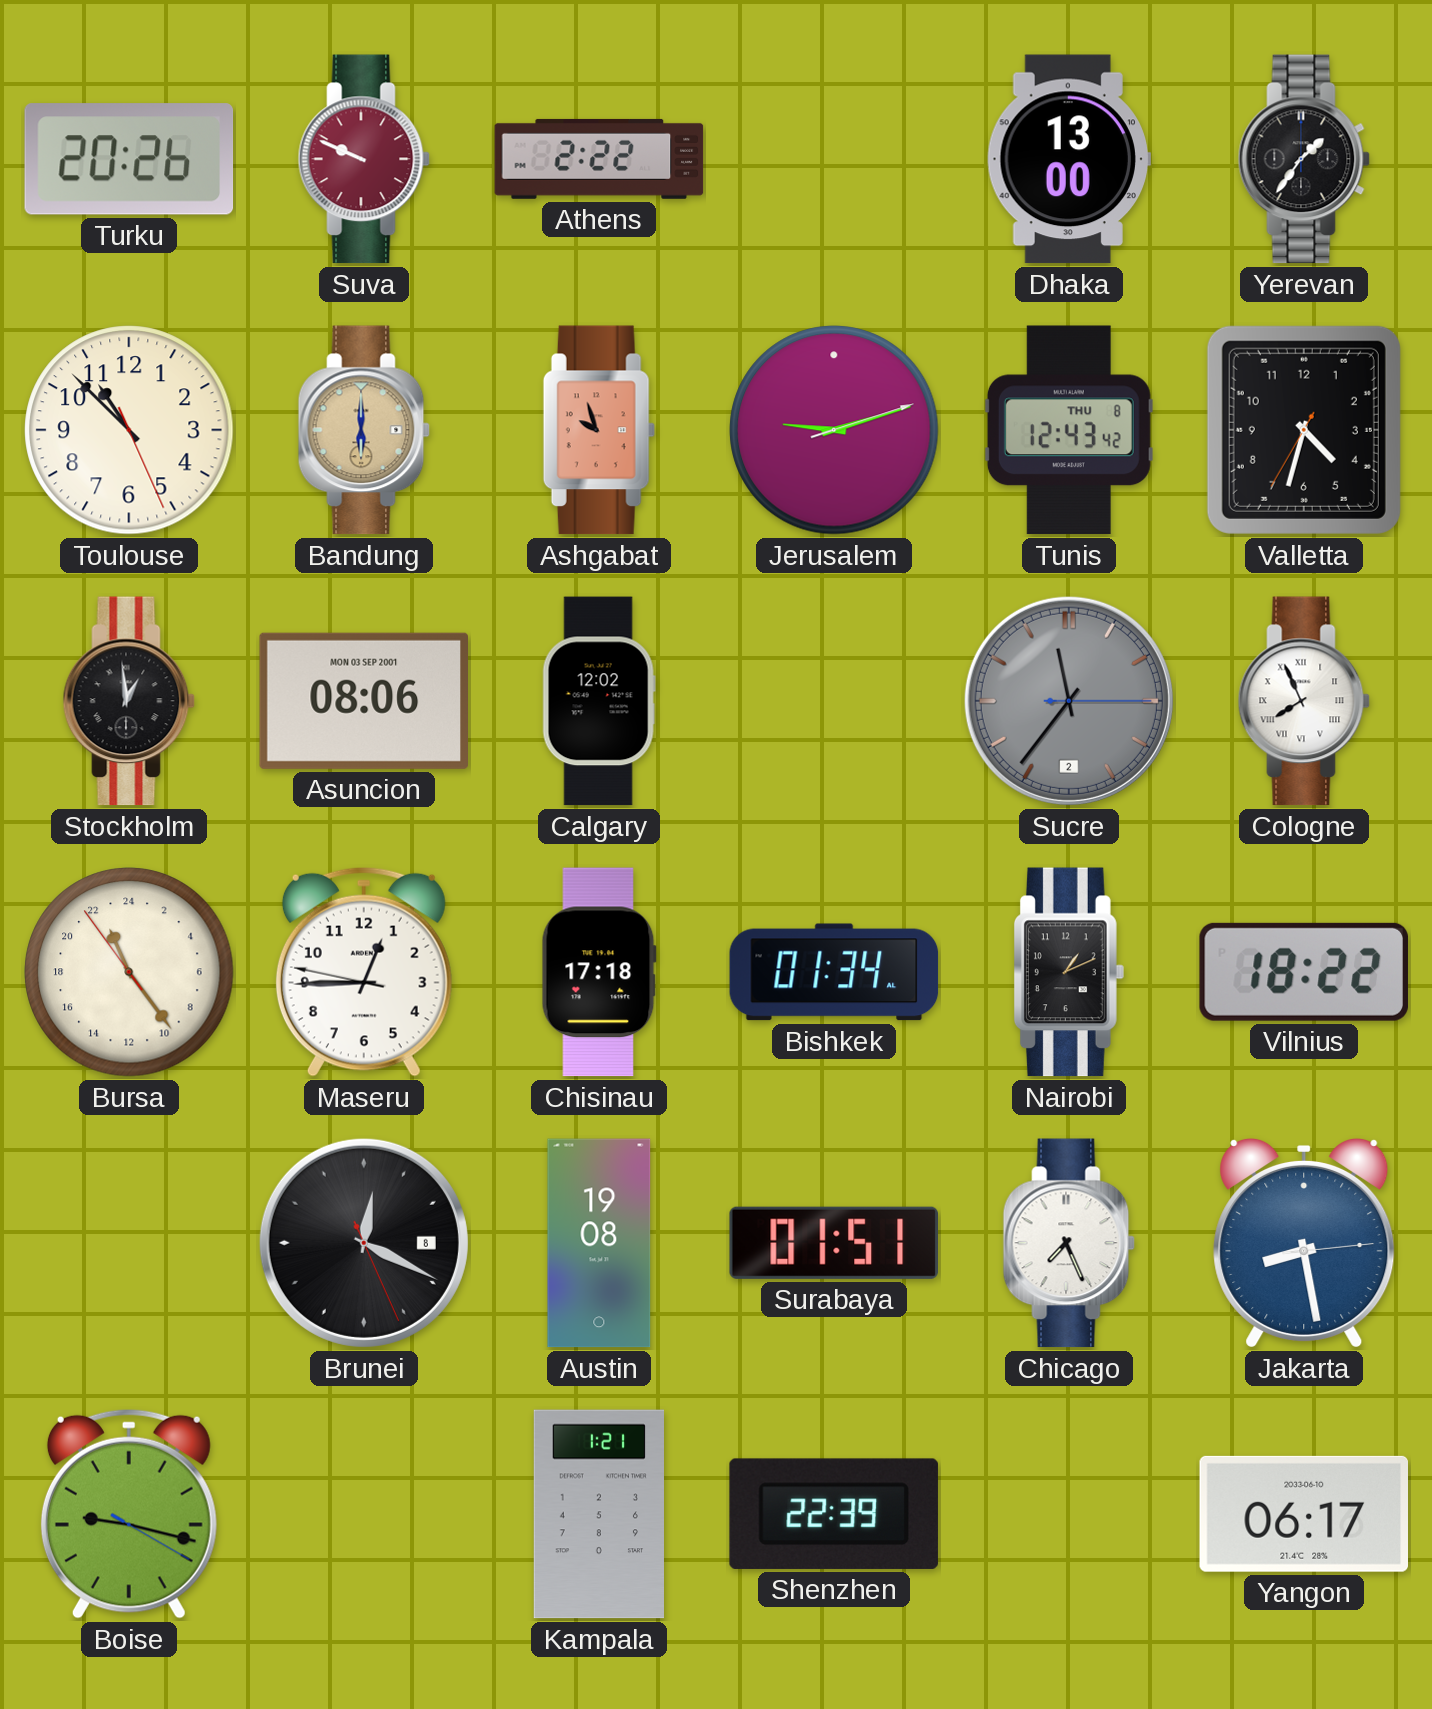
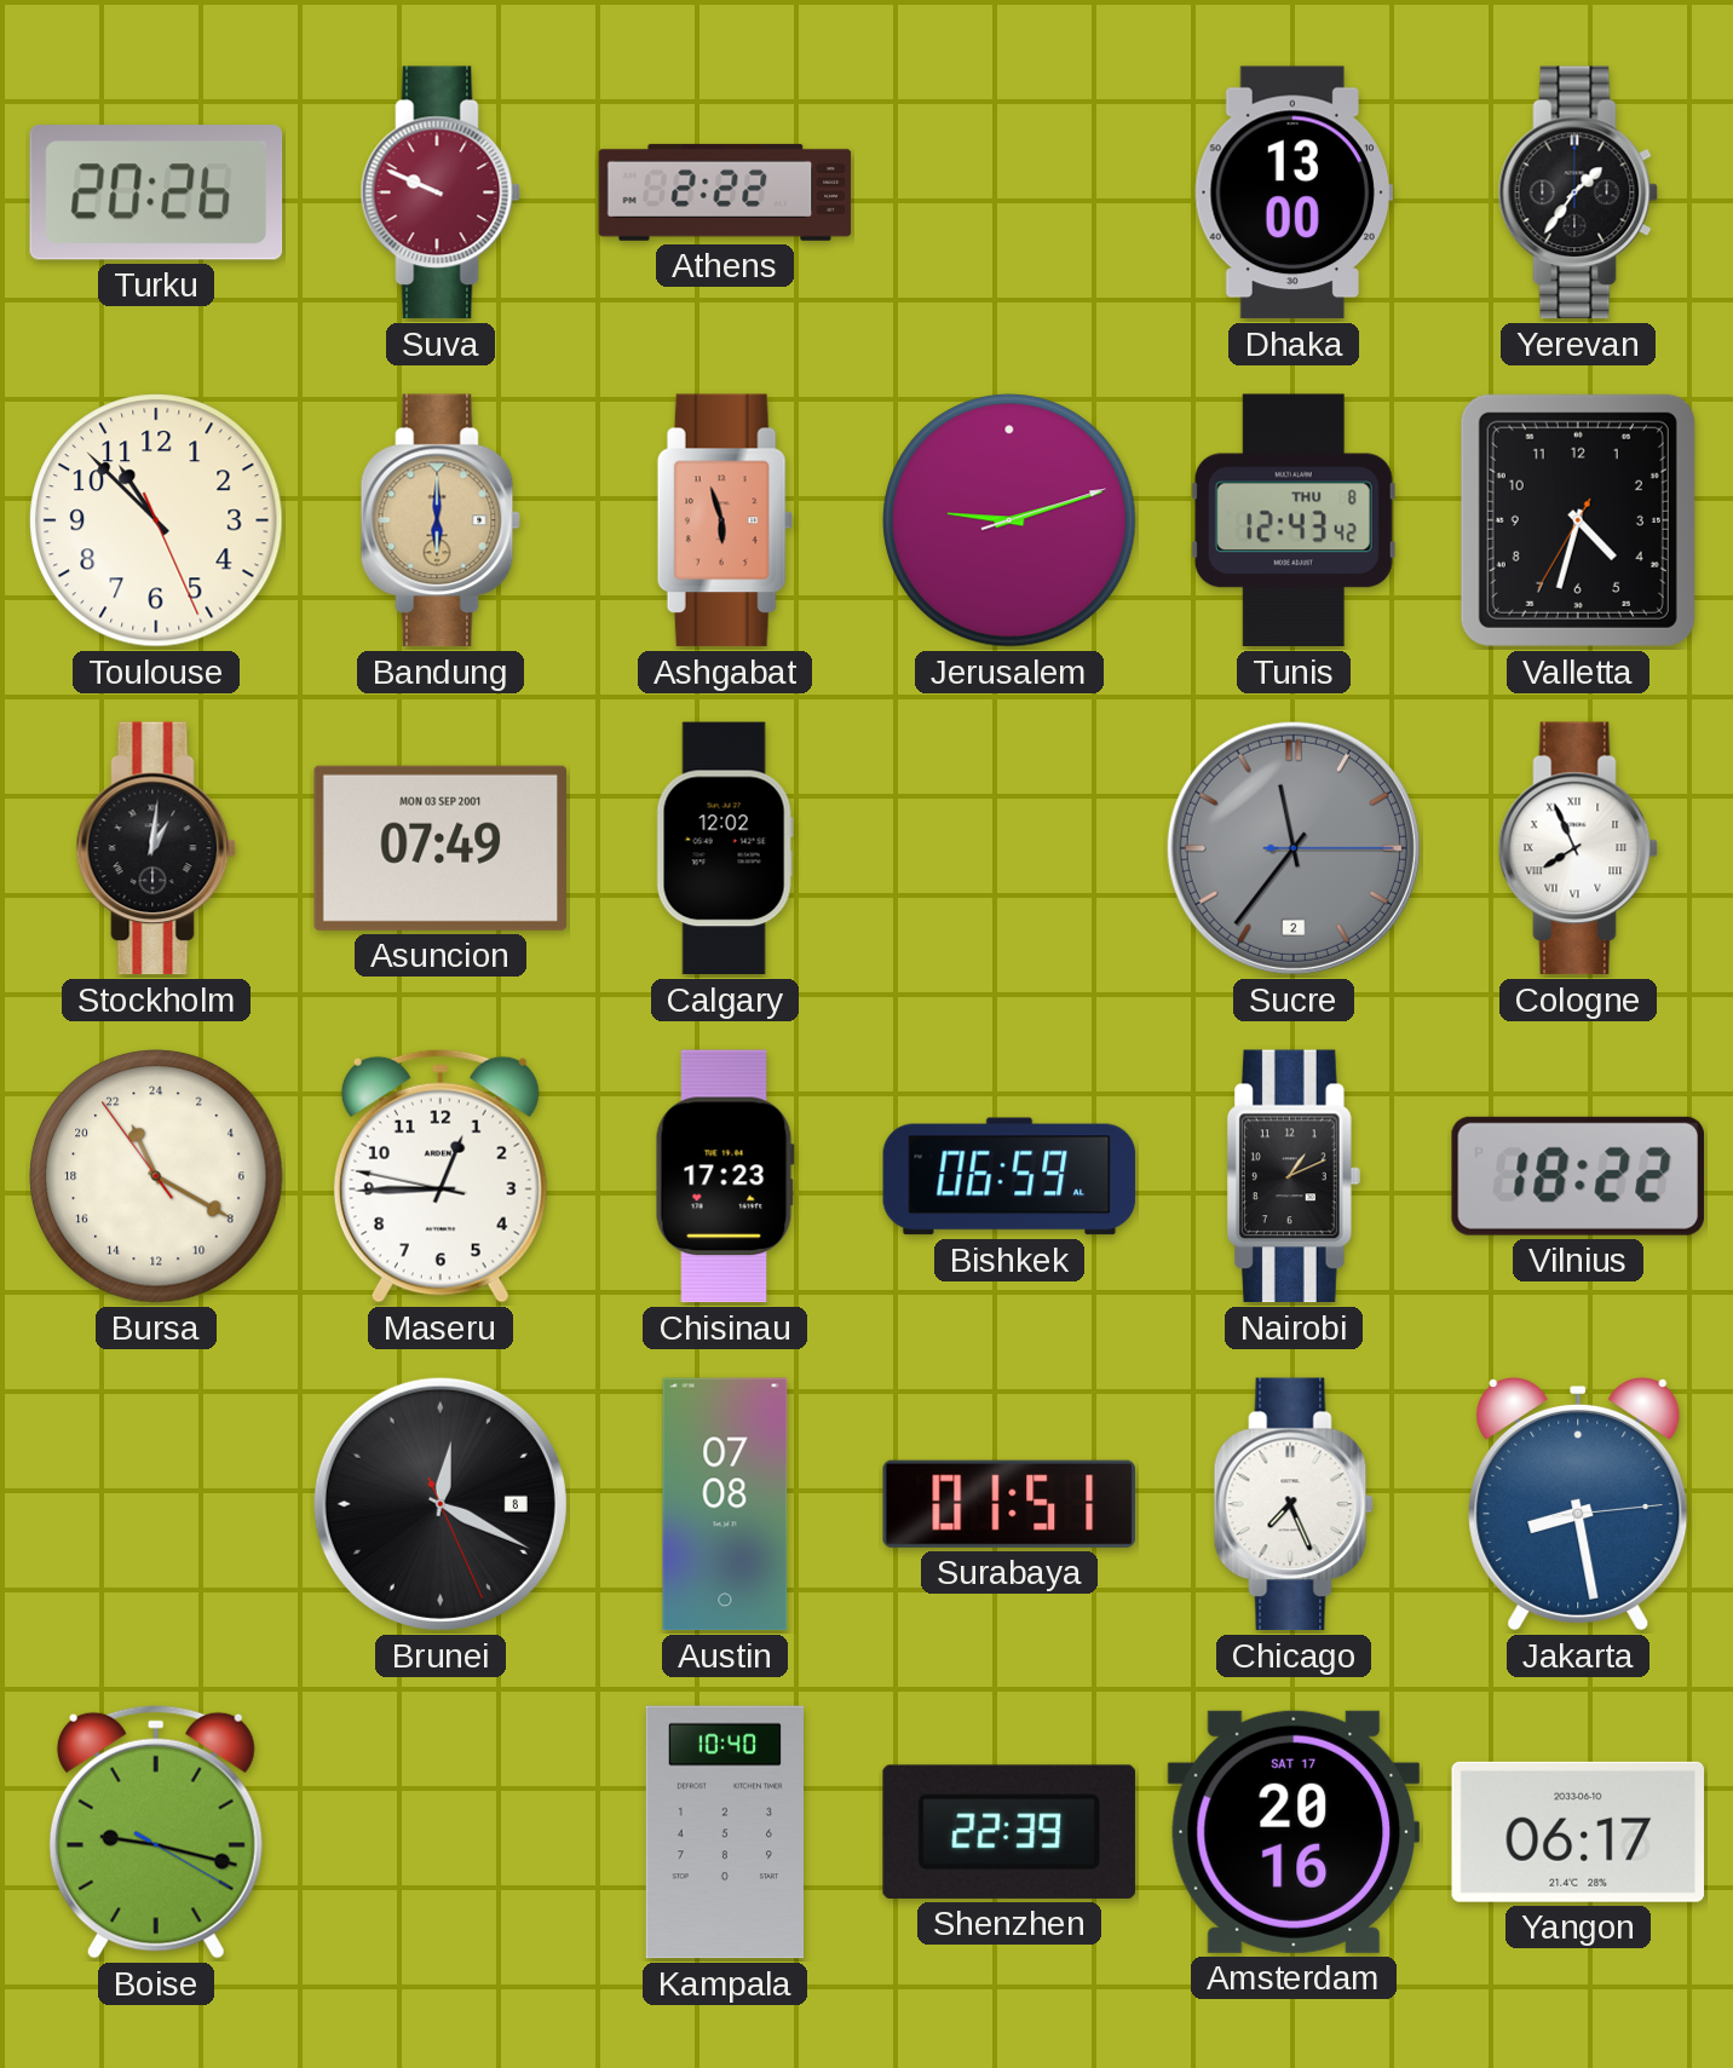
Ashgabat: 9:57 -> 5:57 (725, 520)
Stockholm: 12:59 -> 1:01 (156, 848)
Asuncion: 08:06 -> 07:49 (439, 848)
Bursa: 22:23 -> 22:19 (156, 1176)
Chisinau: 17:18 -> 17:23 (725, 1176)
Bishkek: 01:34 -> 06:59 (1009, 1176)
Austin: 19:08 -> 07:08 (725, 1504)
Kampala: 1:21 -> 10:40 (724, 1832)
Amsterdam: none -> 20:16 (1292, 1832)
